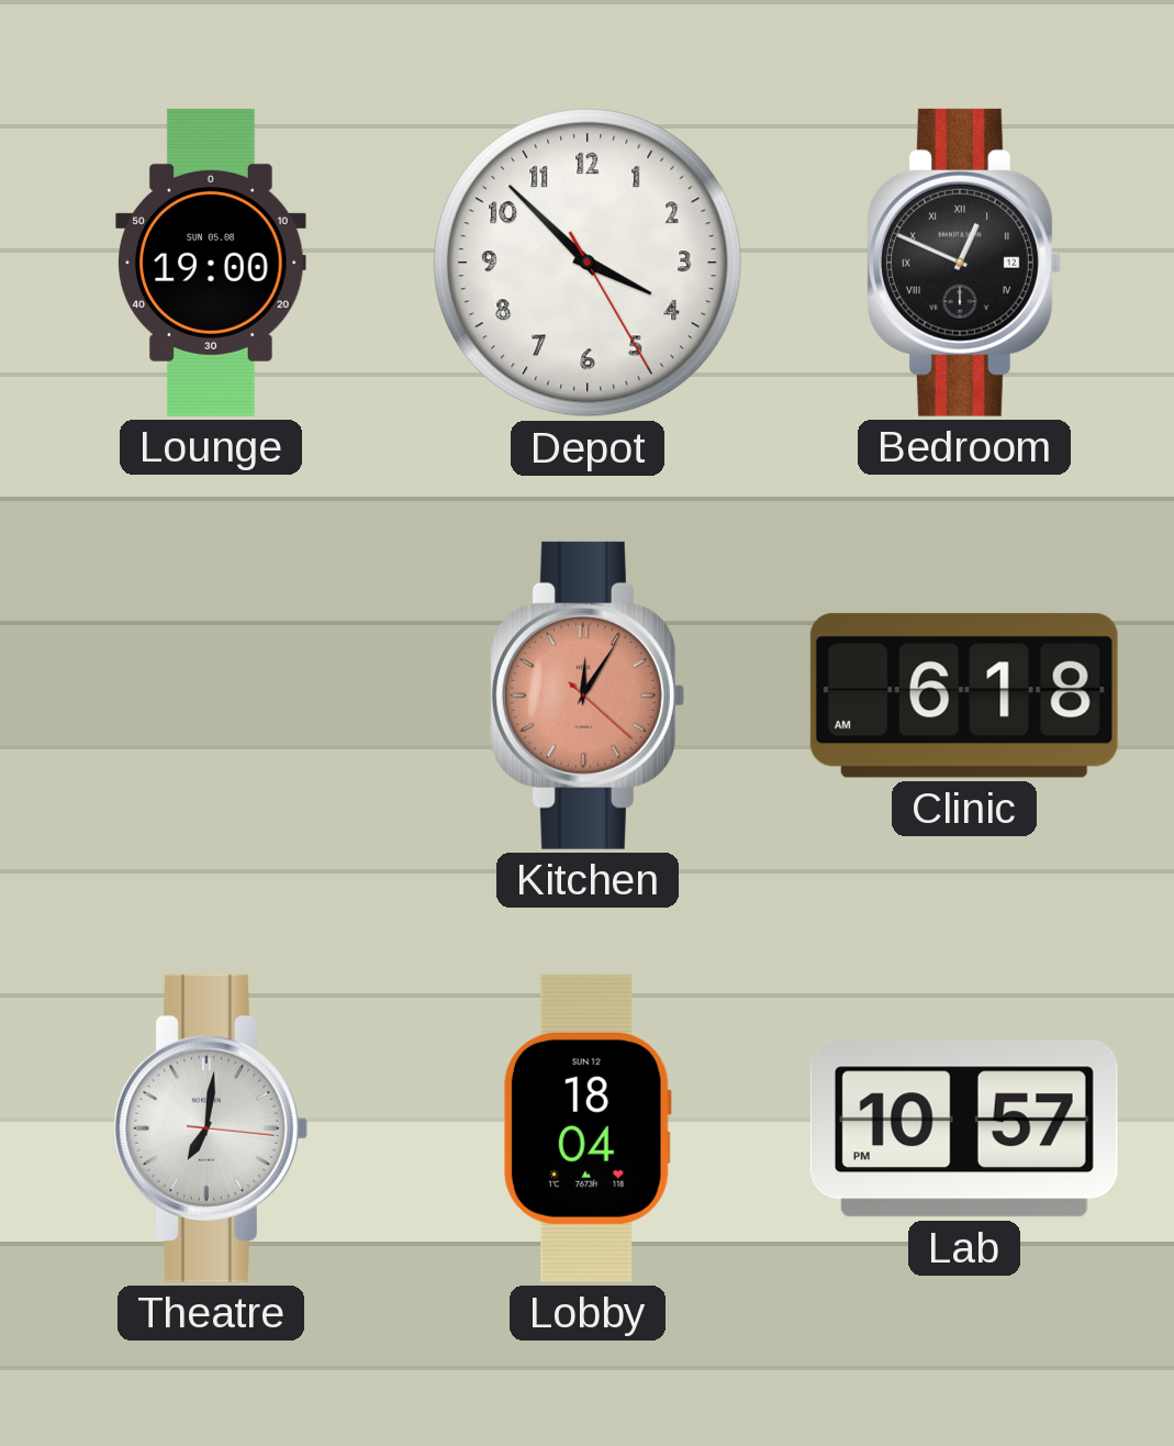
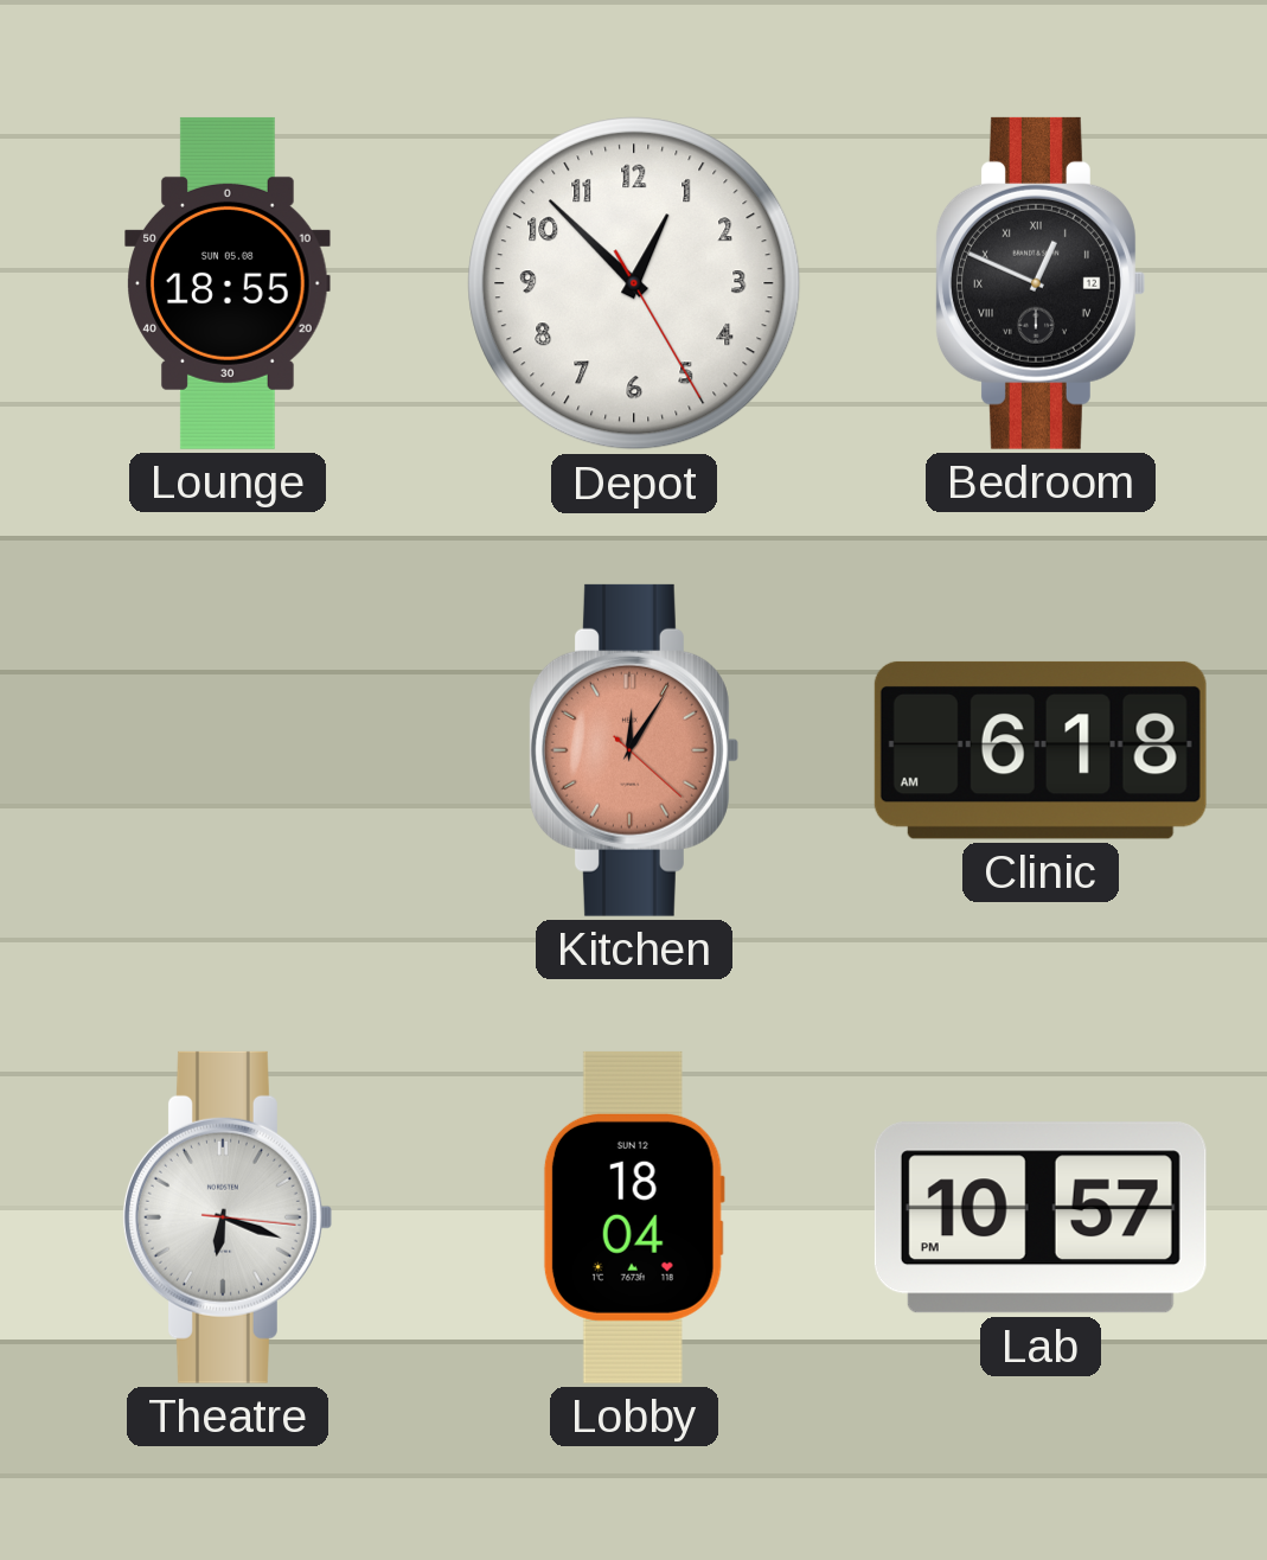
Lounge: 19:00 -> 18:55 (228, 283)
Depot: 3:52 -> 12:52 (634, 283)
Theatre: 7:01 -> 6:18 (226, 1217)
